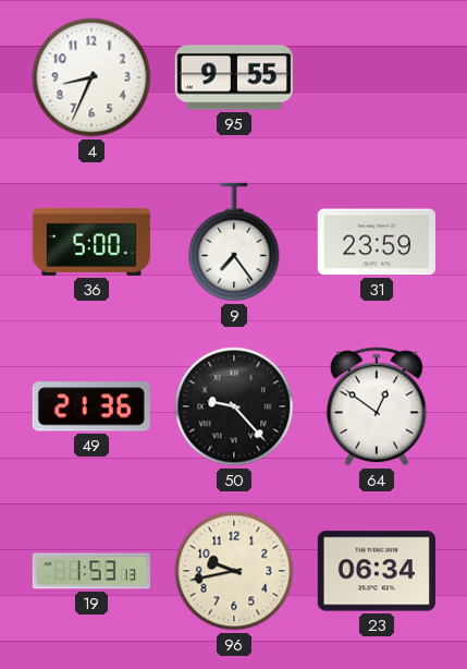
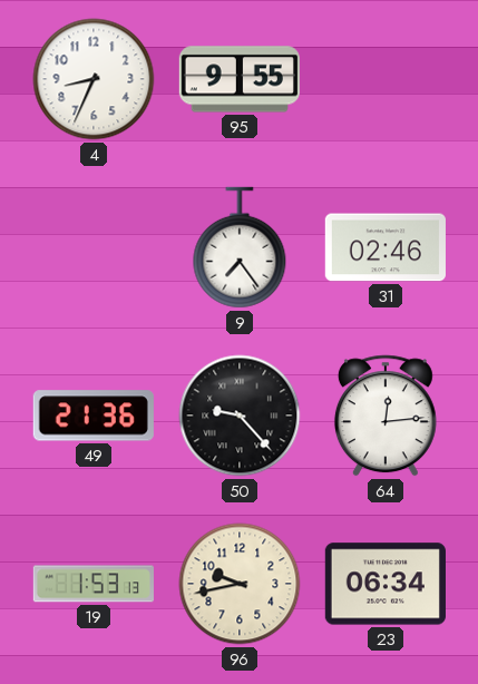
36: 5:00 -> none (90, 242)
31: 23:59 -> 02:46 (386, 247)
64: 12:51 -> 12:14 (386, 416)
